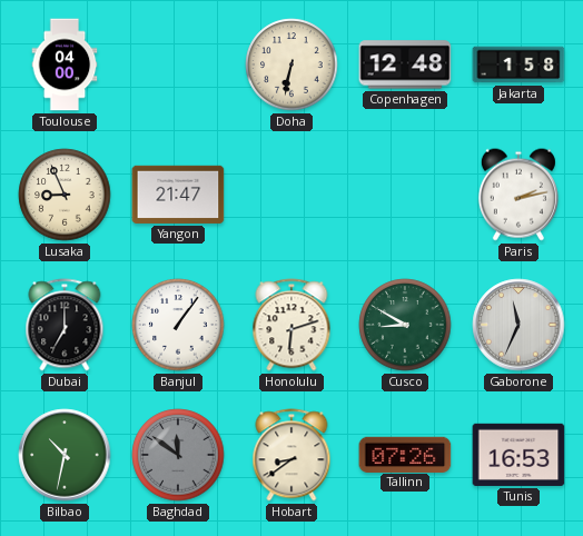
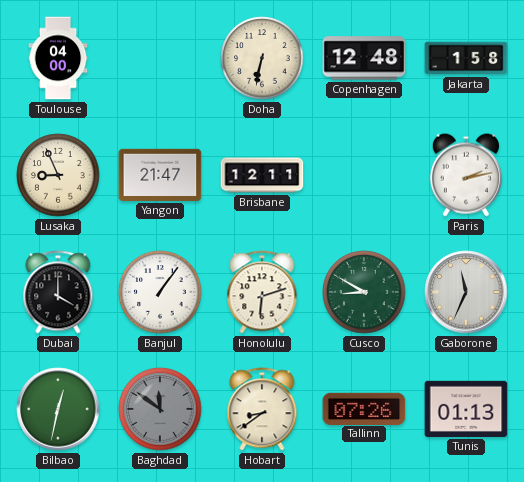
Brisbane: none -> 12:11 (262, 175)
Dubai: 7:00 -> 4:00 (58, 292)
Bilbao: 10:32 -> 12:32 (58, 409)
Tunis: 16:53 -> 01:13 (466, 409)
